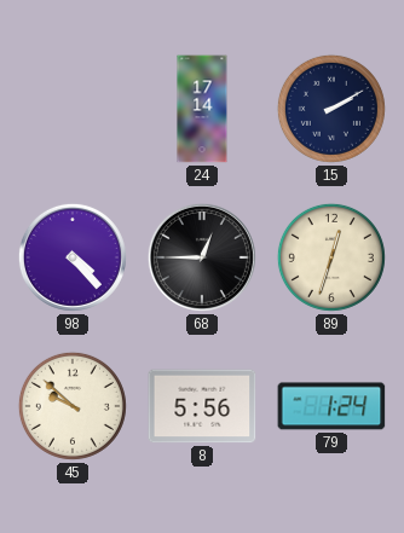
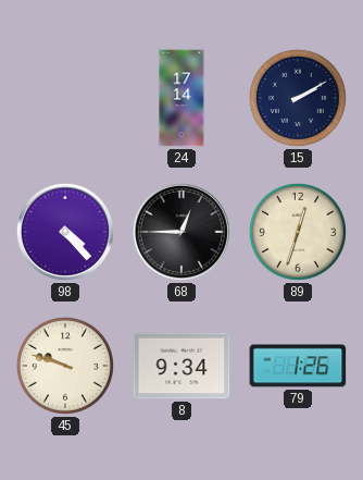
45: 9:52 -> 9:48 (65, 366)
8: 5:56 -> 9:34 (181, 366)
79: 1:24 -> 1:26 (298, 366)
